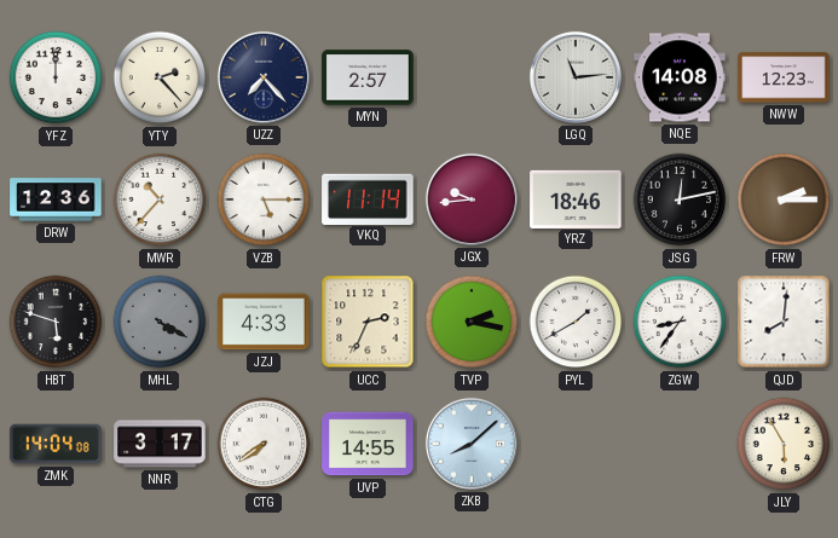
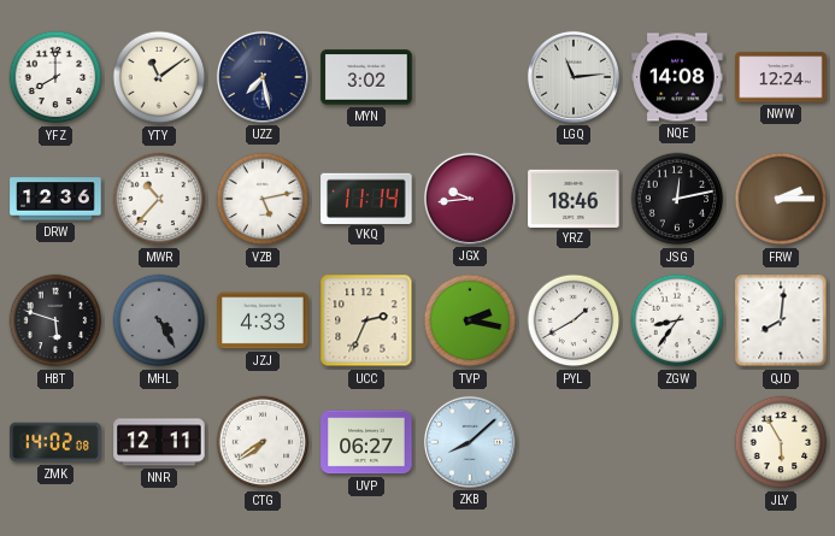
YFZ: 12:00 -> 8:00 (55, 77)
YTY: 2:23 -> 11:09 (159, 77)
UZZ: 7:23 -> 7:28 (263, 77)
MYN: 2:57 -> 3:02 (366, 77)
NWW: 12:23 -> 12:24 (781, 77)
VZB: 5:15 -> 5:13 (263, 199)
MHL: 4:20 -> 4:25 (159, 320)
ZMK: 14:04 -> 14:02 (55, 442)
NNR: 3:17 -> 12:11 (159, 442)
UVP: 14:55 -> 06:27 (366, 442)
